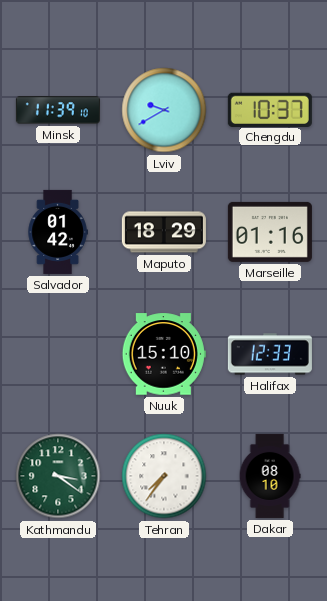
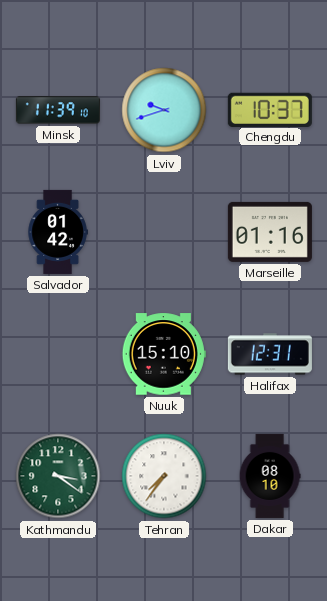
Lviv: 9:40 -> 9:42 (164, 110)
Maputo: 18:29 -> none (164, 232)
Halifax: 12:33 -> 12:31 (270, 354)
